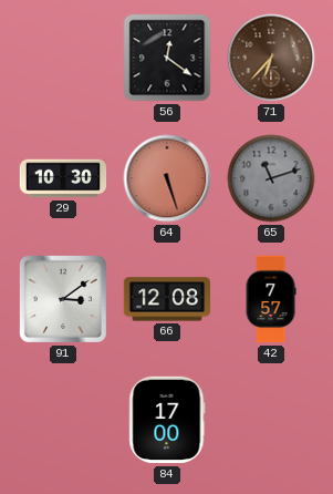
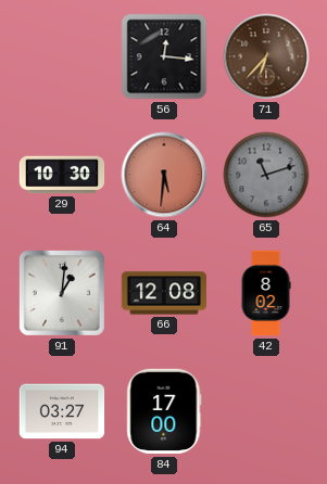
56: 12:21 -> 12:16 (164, 56)
64: 5:27 -> 5:31 (164, 175)
91: 3:09 -> 1:01 (62, 293)
42: 7:57 -> 8:02 (266, 293)
94: none -> 03:27 (62, 411)
